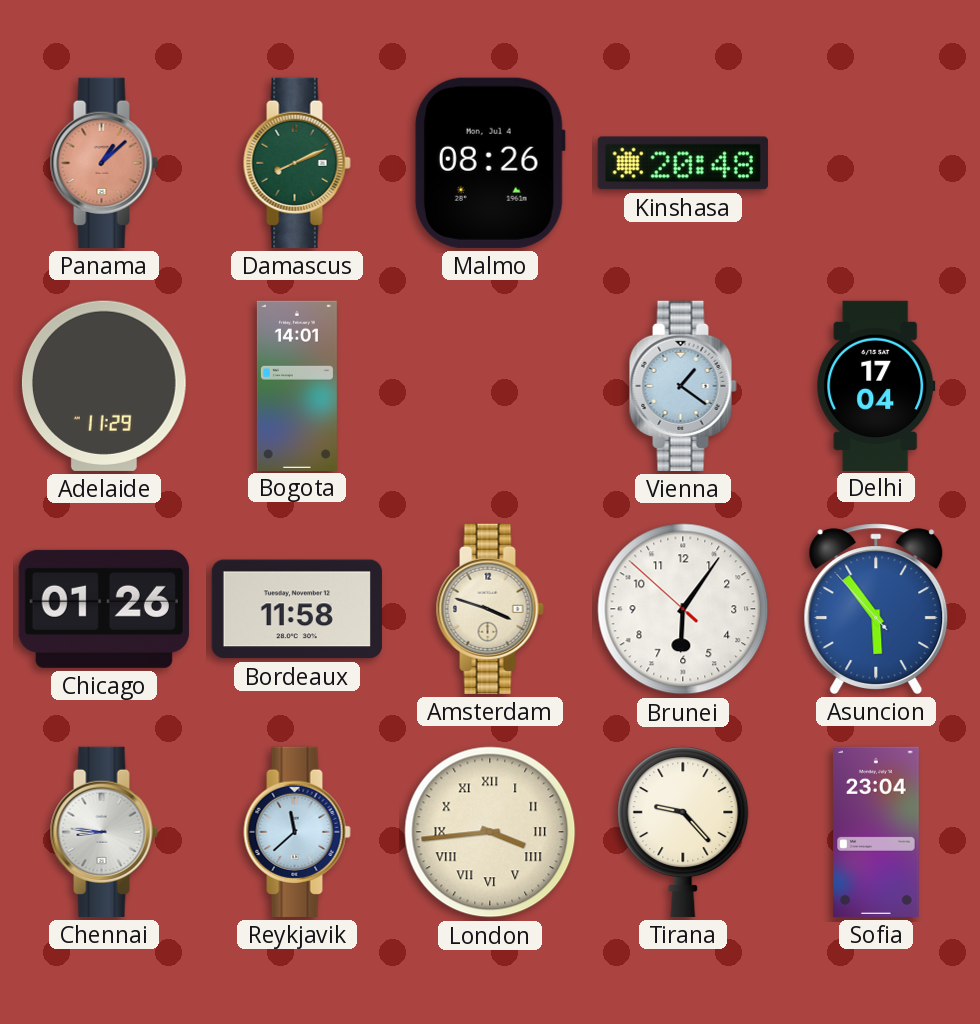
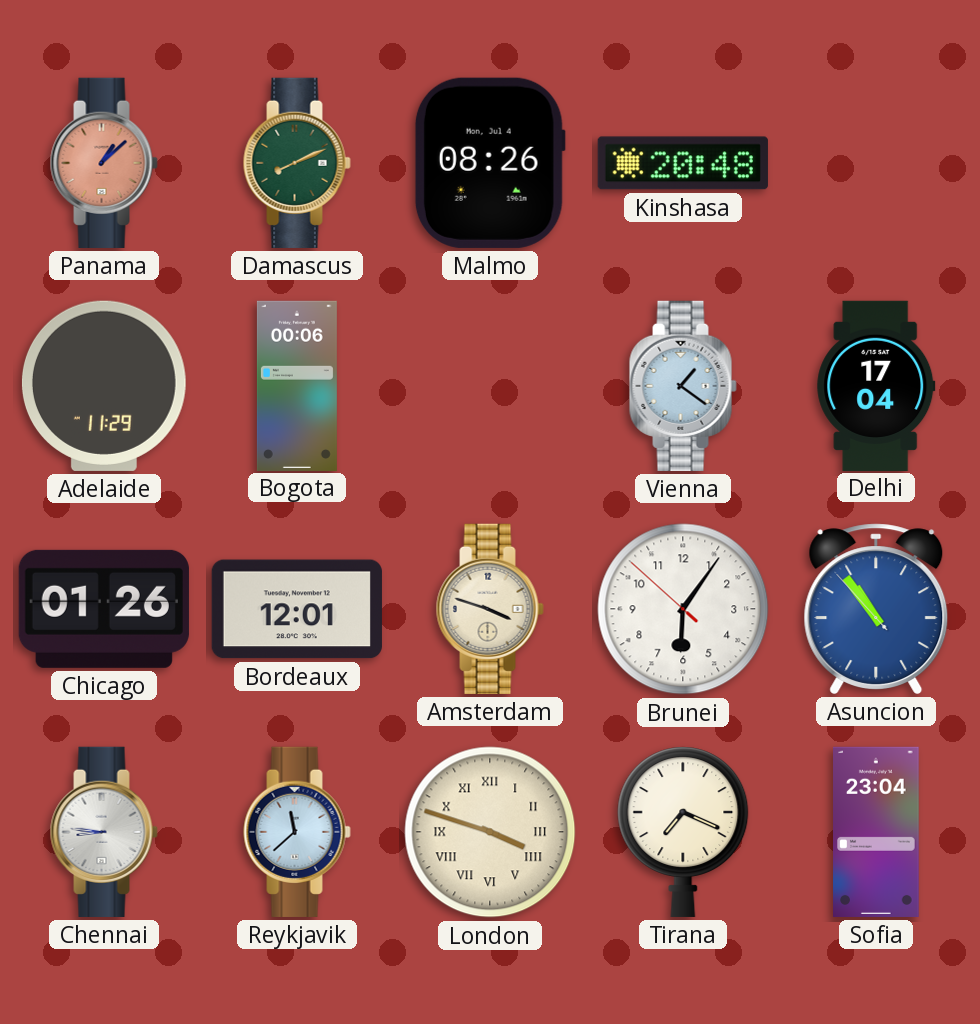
Bogota: 14:01 -> 00:06 (297, 385)
Bordeaux: 11:58 -> 12:01 (297, 609)
Asuncion: 5:53 -> 10:53 (876, 609)
London: 3:44 -> 3:48 (490, 832)
Tirana: 9:23 -> 7:19 (683, 832)
